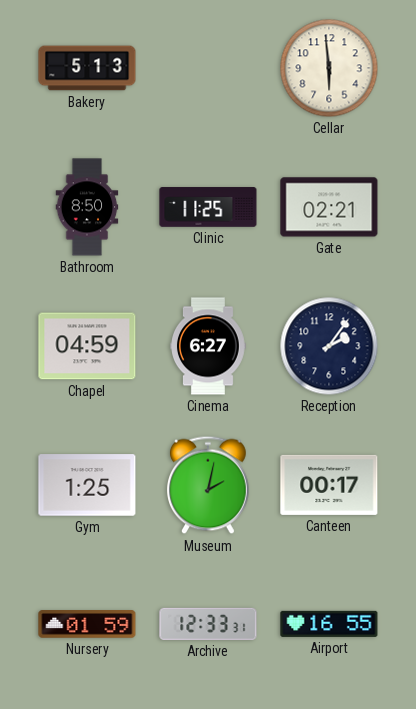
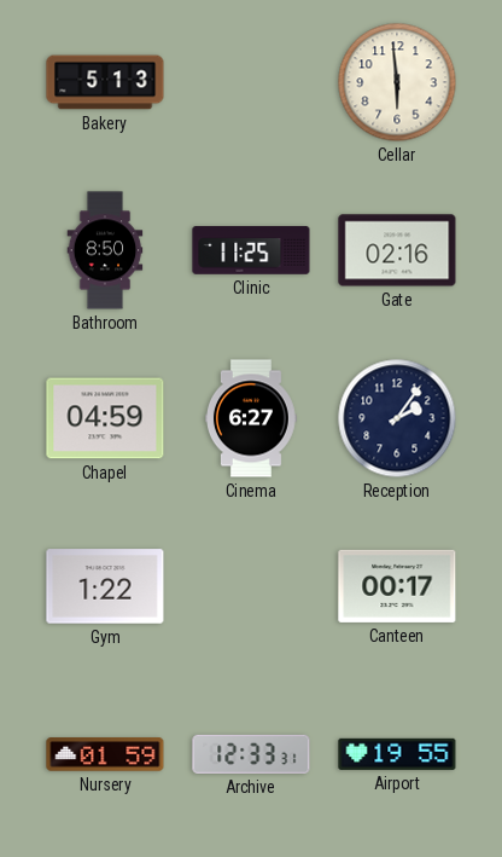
Gate: 02:21 -> 02:16 (397, 250)
Gym: 1:25 -> 1:22 (105, 586)
Museum: 2:02 -> none (209, 485)
Airport: 16:55 -> 19:55 (397, 754)
